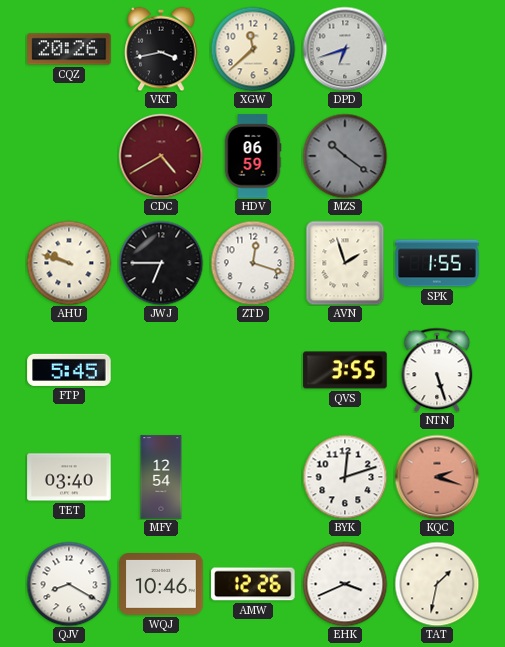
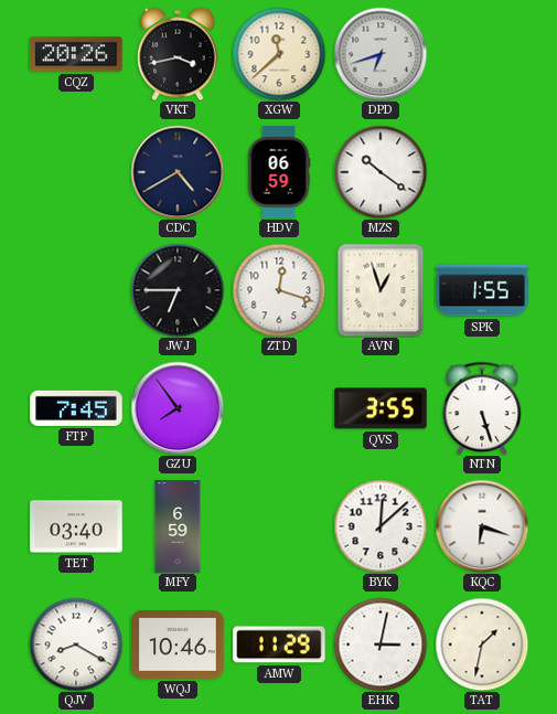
CDC dial: burgundy -> navy (178, 172)
MZS dial: grey -> white (381, 172)
AHU: 9:48 -> none (69, 263)
AVN: 1:57 -> 12:57 (381, 290)
FTP: 5:45 -> 7:45 (76, 408)
GZU: none -> 7:54 (178, 408)
MFY: 12:54 -> 6:59 (178, 526)
BYK: 12:12 -> 12:08 (381, 526)
KQC: 2:18 -> 6:18 (482, 526)
KQC dial: salmon -> white (482, 526)
AMW: 12:26 -> 11:29 (279, 644)
EHK: 3:41 -> 3:02 (381, 644)
